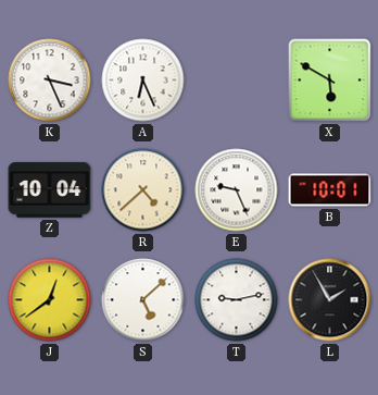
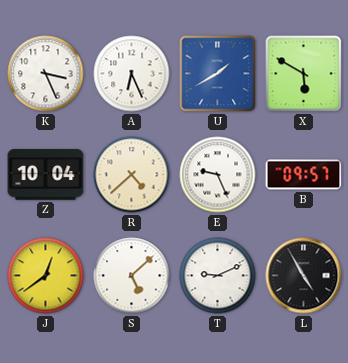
U: none -> 1:40 (218, 74)
B: 10:01 -> 09:57 (304, 175)
T: 9:13 -> 9:11 (218, 276)
L: 1:55 -> 4:55 (304, 276)
